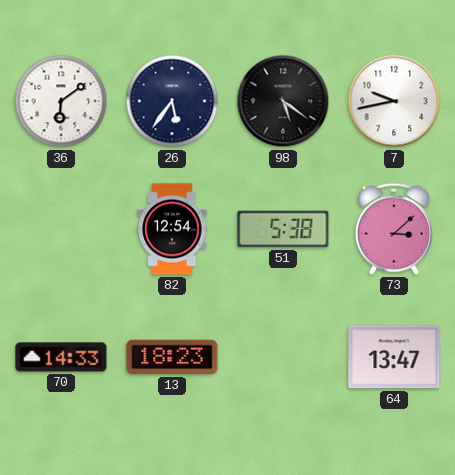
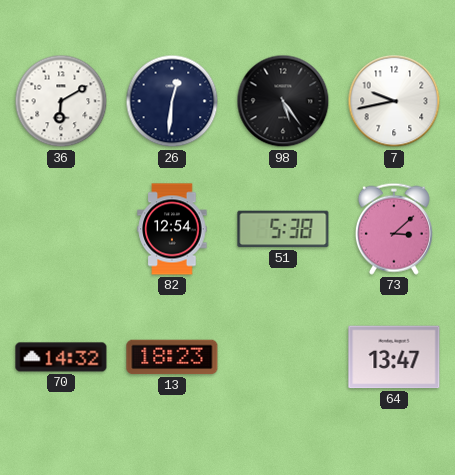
36: 6:09 -> 6:10 (61, 101)
26: 5:36 -> 12:31 (172, 101)
98: 5:21 -> 5:24 (283, 101)
70: 14:33 -> 14:32 (61, 357)
